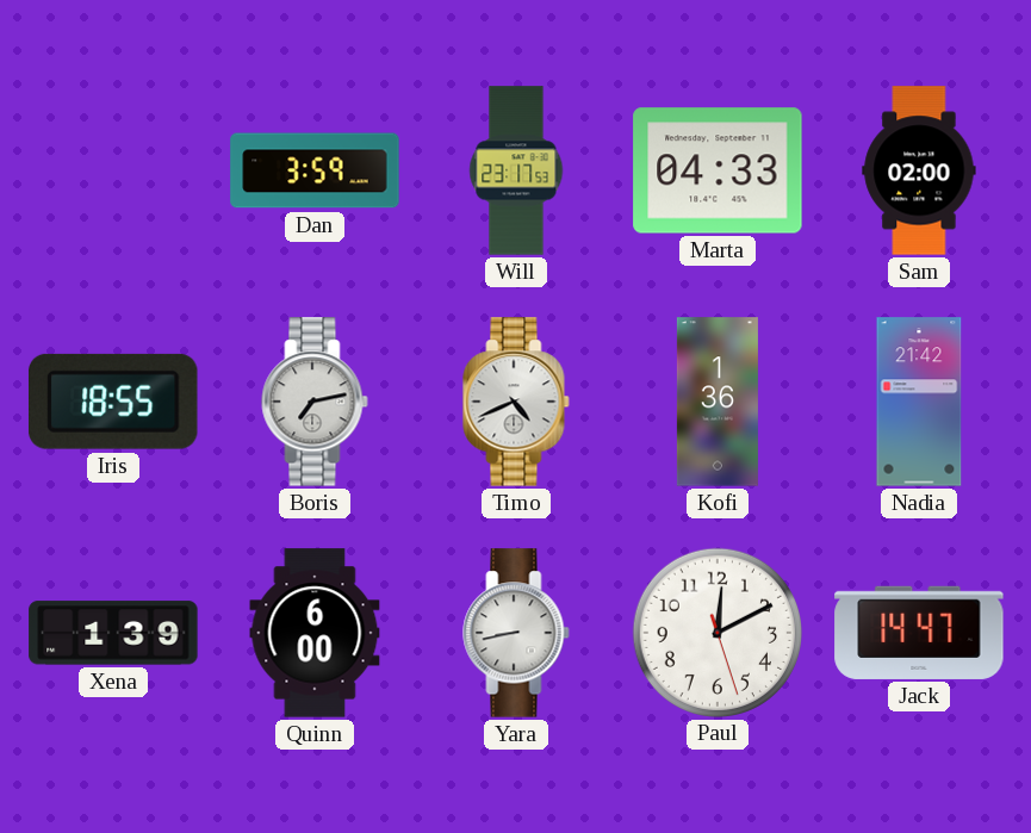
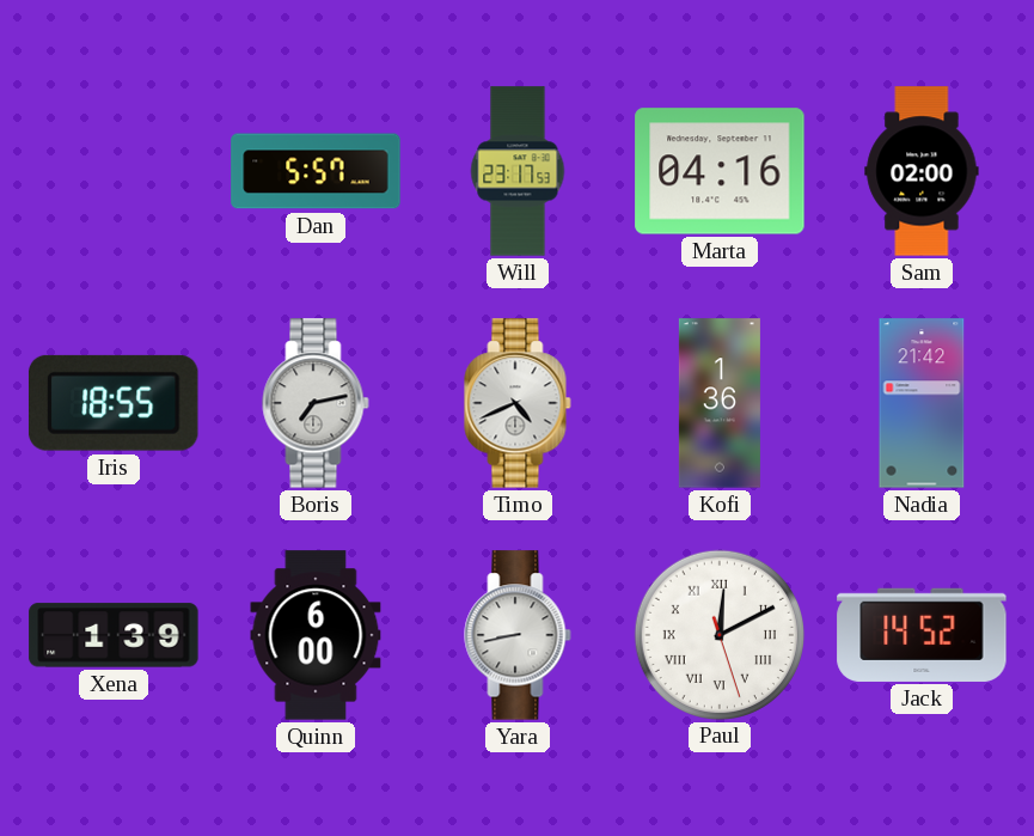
Dan: 3:59 -> 5:57 (316, 171)
Marta: 04:33 -> 04:16 (720, 171)
Paul numerals: Arabic -> Roman (718, 634)
Jack: 14:47 -> 14:52 (922, 635)
